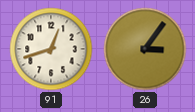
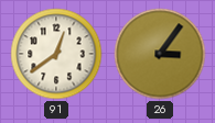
91: 12:42 -> 12:39 (56, 54)
